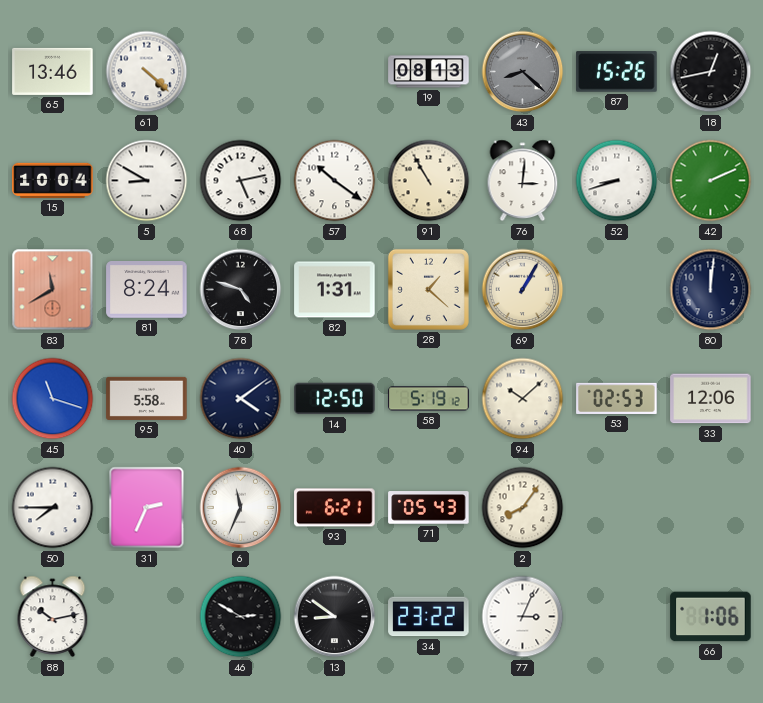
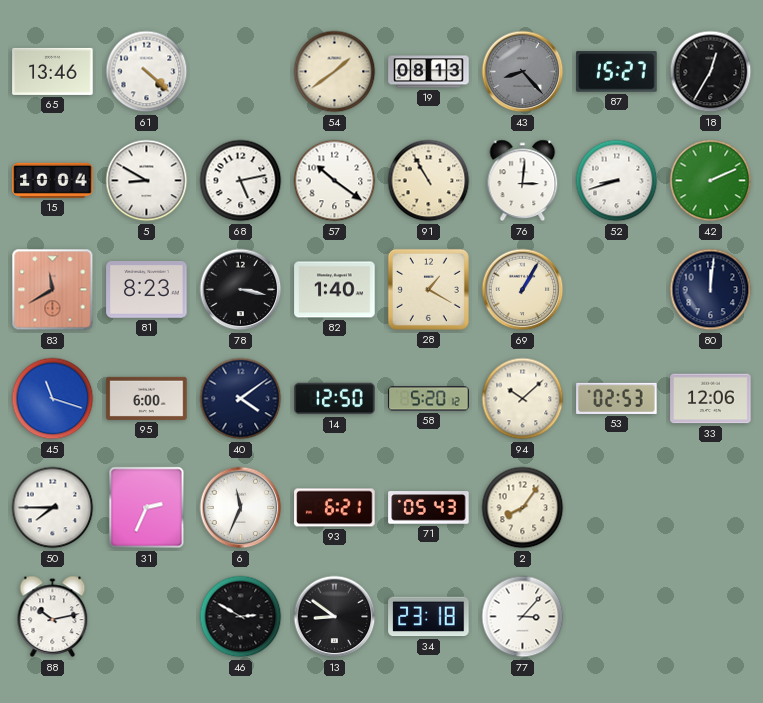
54: none -> 1:39 (335, 72)
43: 8:22 -> 8:23 (523, 72)
87: 15:26 -> 15:27 (617, 72)
18: 12:43 -> 12:35 (711, 72)
81: 8:24 -> 8:23 (147, 290)
78: 4:48 -> 3:17 (241, 290)
82: 1:31 -> 1:40 (335, 290)
28: 1:22 -> 1:20 (428, 289)
95: 5:58 -> 6:00 (147, 398)
58: 5:19 -> 5:20 (429, 399)
34: 23:22 -> 23:18 (429, 617)
77: 3:04 -> 3:07 (523, 617)
66: 1:06 -> none (711, 617)
